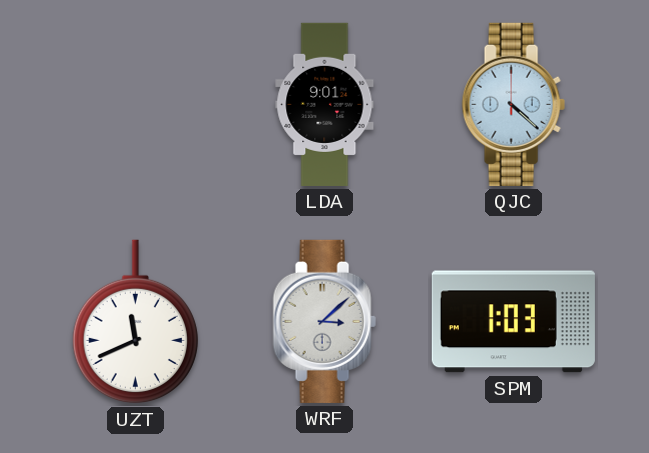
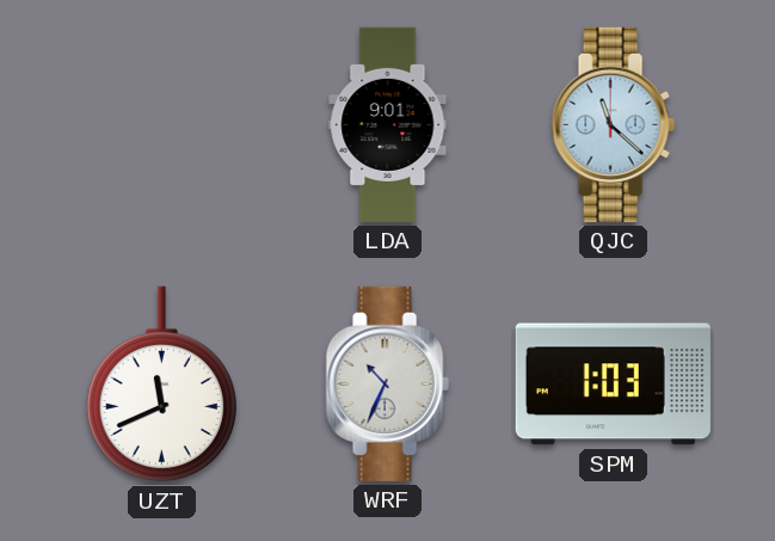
QJC: 4:22 -> 11:22 (613, 124)
WRF: 3:08 -> 10:34 (387, 383)
